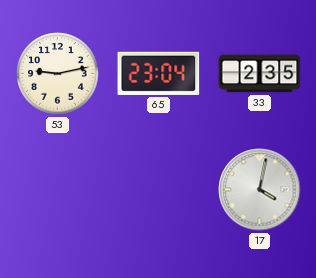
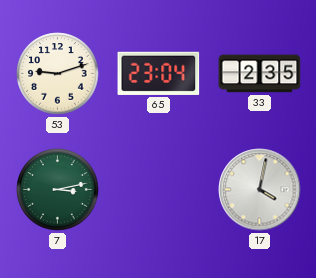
53: 9:13 -> 9:12 (58, 74)
7: none -> 3:13 (58, 190)
